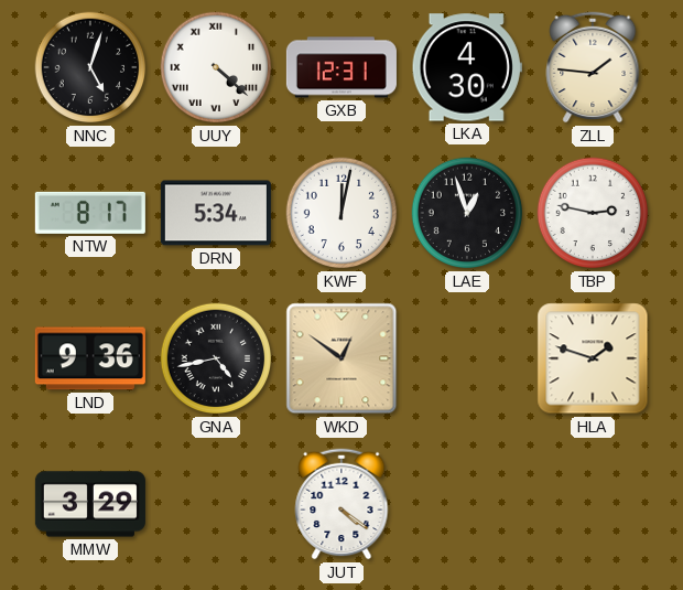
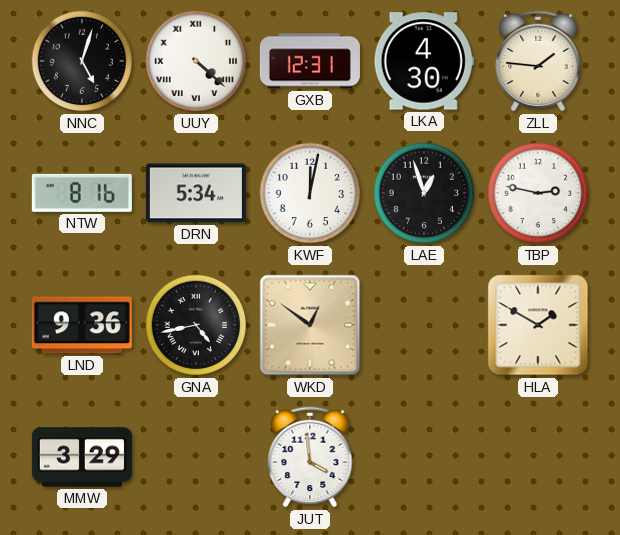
NTW: 8:17 -> 8:16 (82, 193)
HLA: 1:48 -> 1:50 (538, 325)
JUT: 4:21 -> 3:59 (310, 457)
